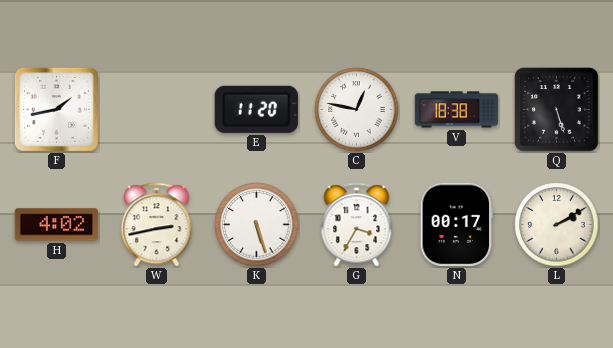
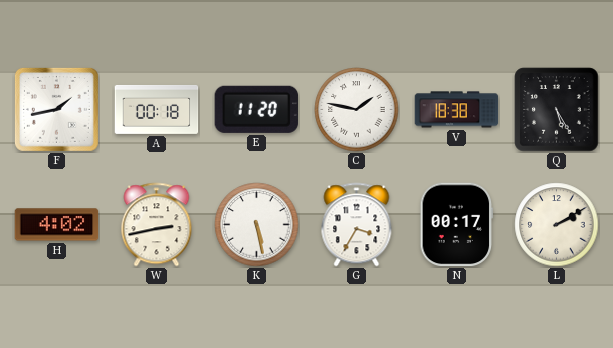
A: none -> 00:18 (157, 109)
C: 12:47 -> 1:47 (357, 110)
Q: 5:27 -> 5:25 (557, 110)
K: 5:27 -> 5:28 (257, 225)
